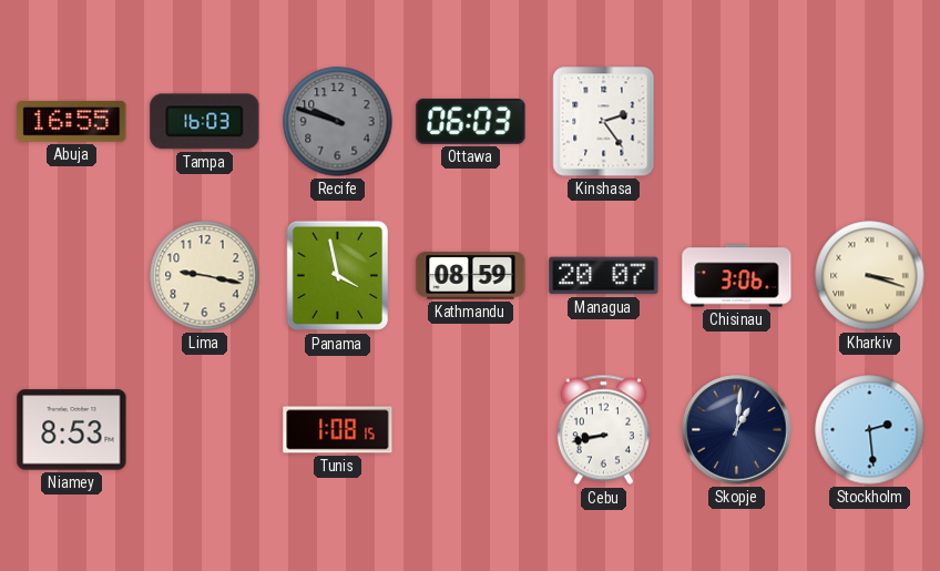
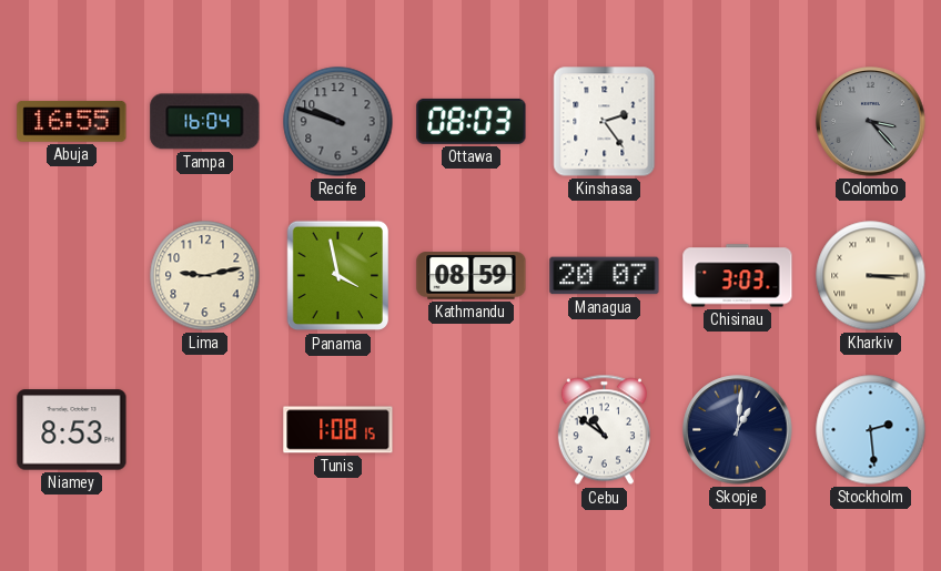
Tampa: 16:03 -> 16:04 (205, 122)
Ottawa: 06:03 -> 08:03 (472, 121)
Colombo: none -> 3:23 (871, 122)
Lima: 9:17 -> 9:13 (205, 276)
Chisinau: 3:06 -> 3:03 (738, 276)
Kharkiv: 3:18 -> 3:15 (871, 276)
Cebu: 8:43 -> 10:51 (604, 430)
